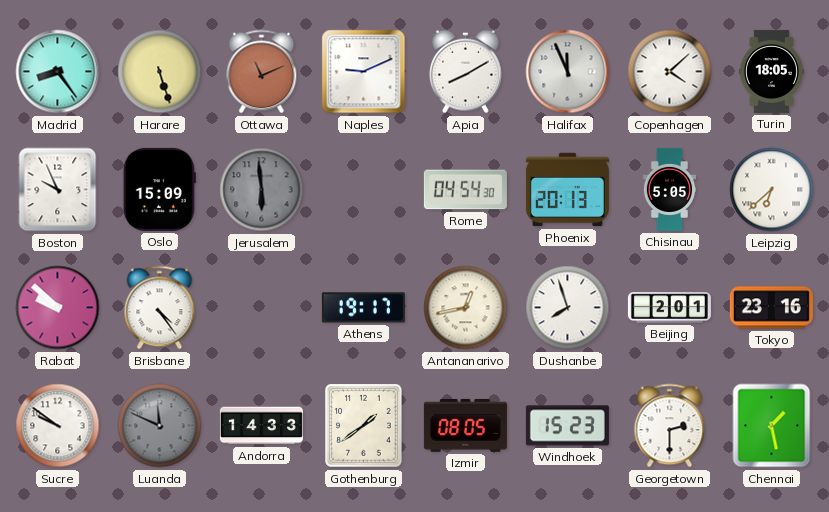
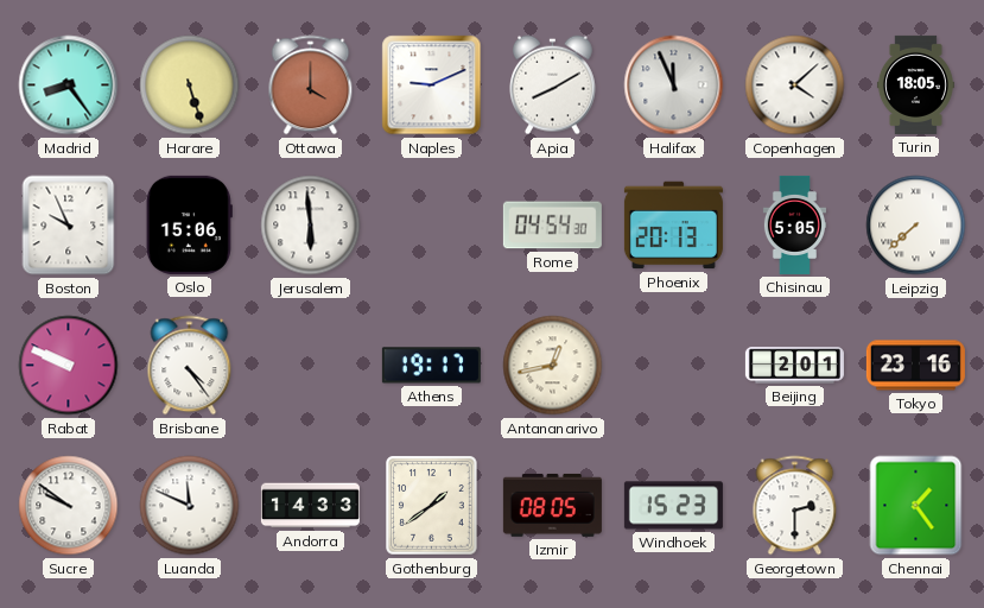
Ottawa: 11:11 -> 4:00 (311, 85)
Oslo: 15:09 -> 15:06 (189, 224)
Jerusalem dial: grey -> white (311, 226)
Leipzig: 6:38 -> 7:38 (916, 226)
Rabat: 9:52 -> 9:49 (69, 366)
Dushanbe: 7:57 -> none (568, 308)
Luanda dial: grey -> white (190, 506)
Chennai: 1:28 -> 1:24 (916, 506)
